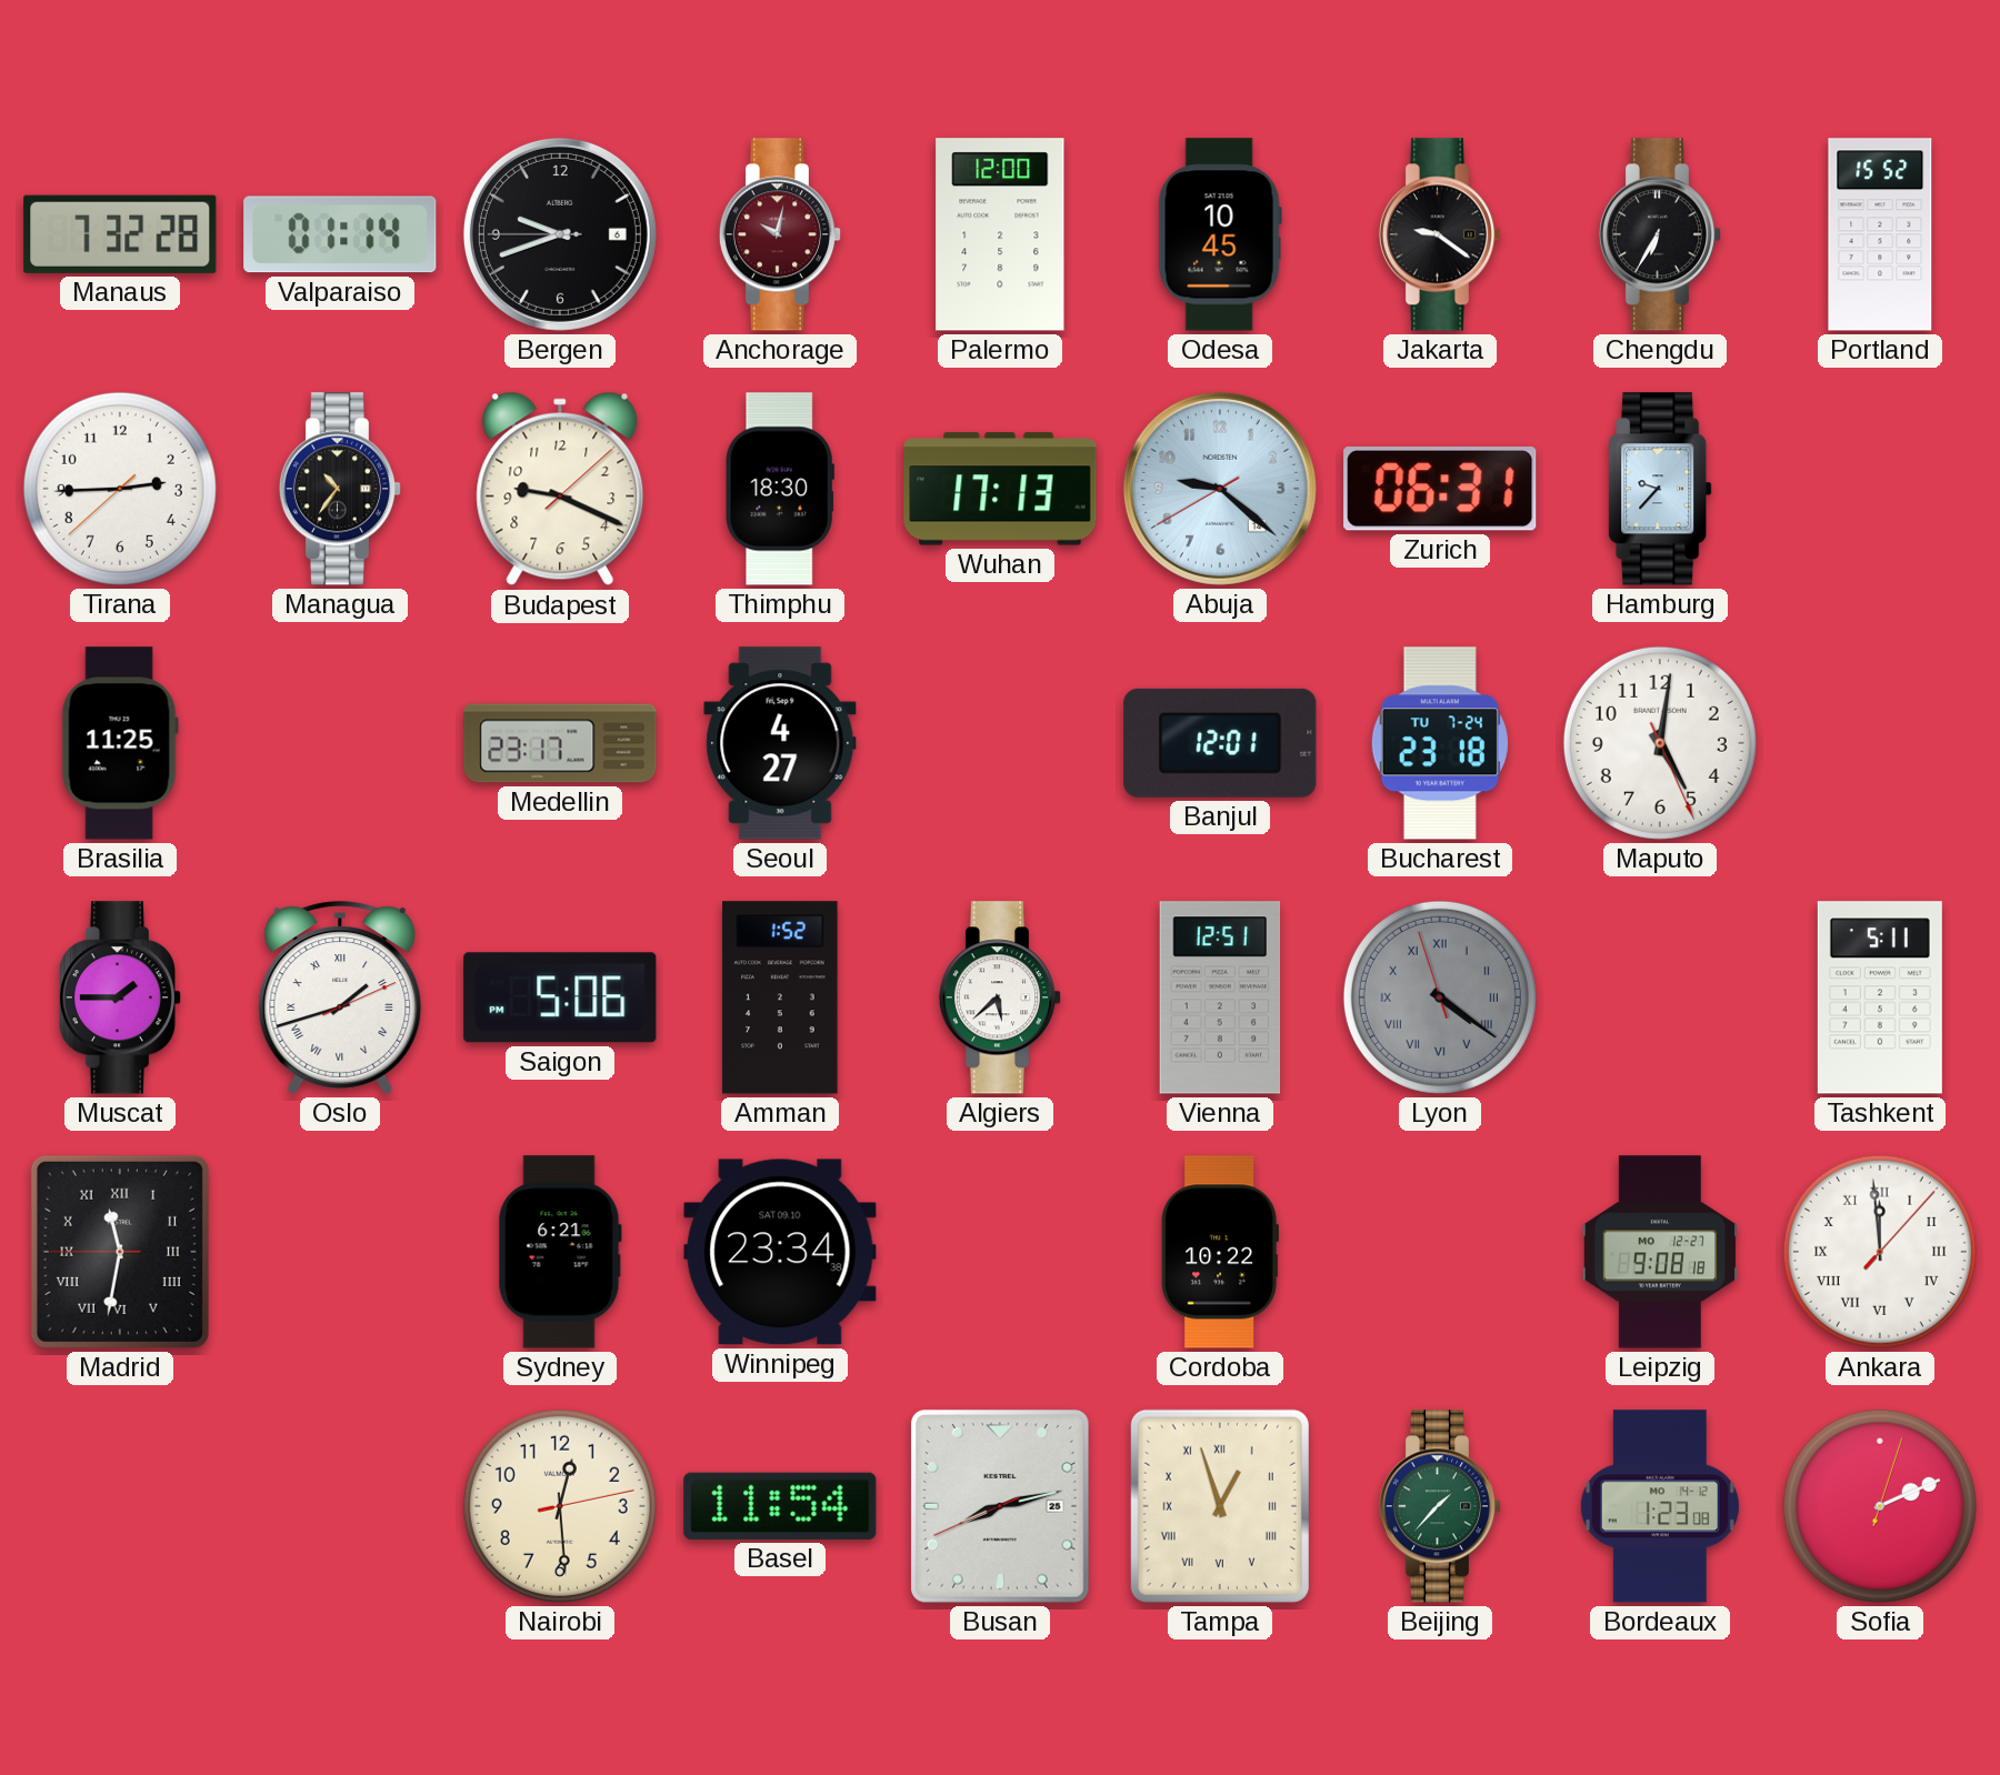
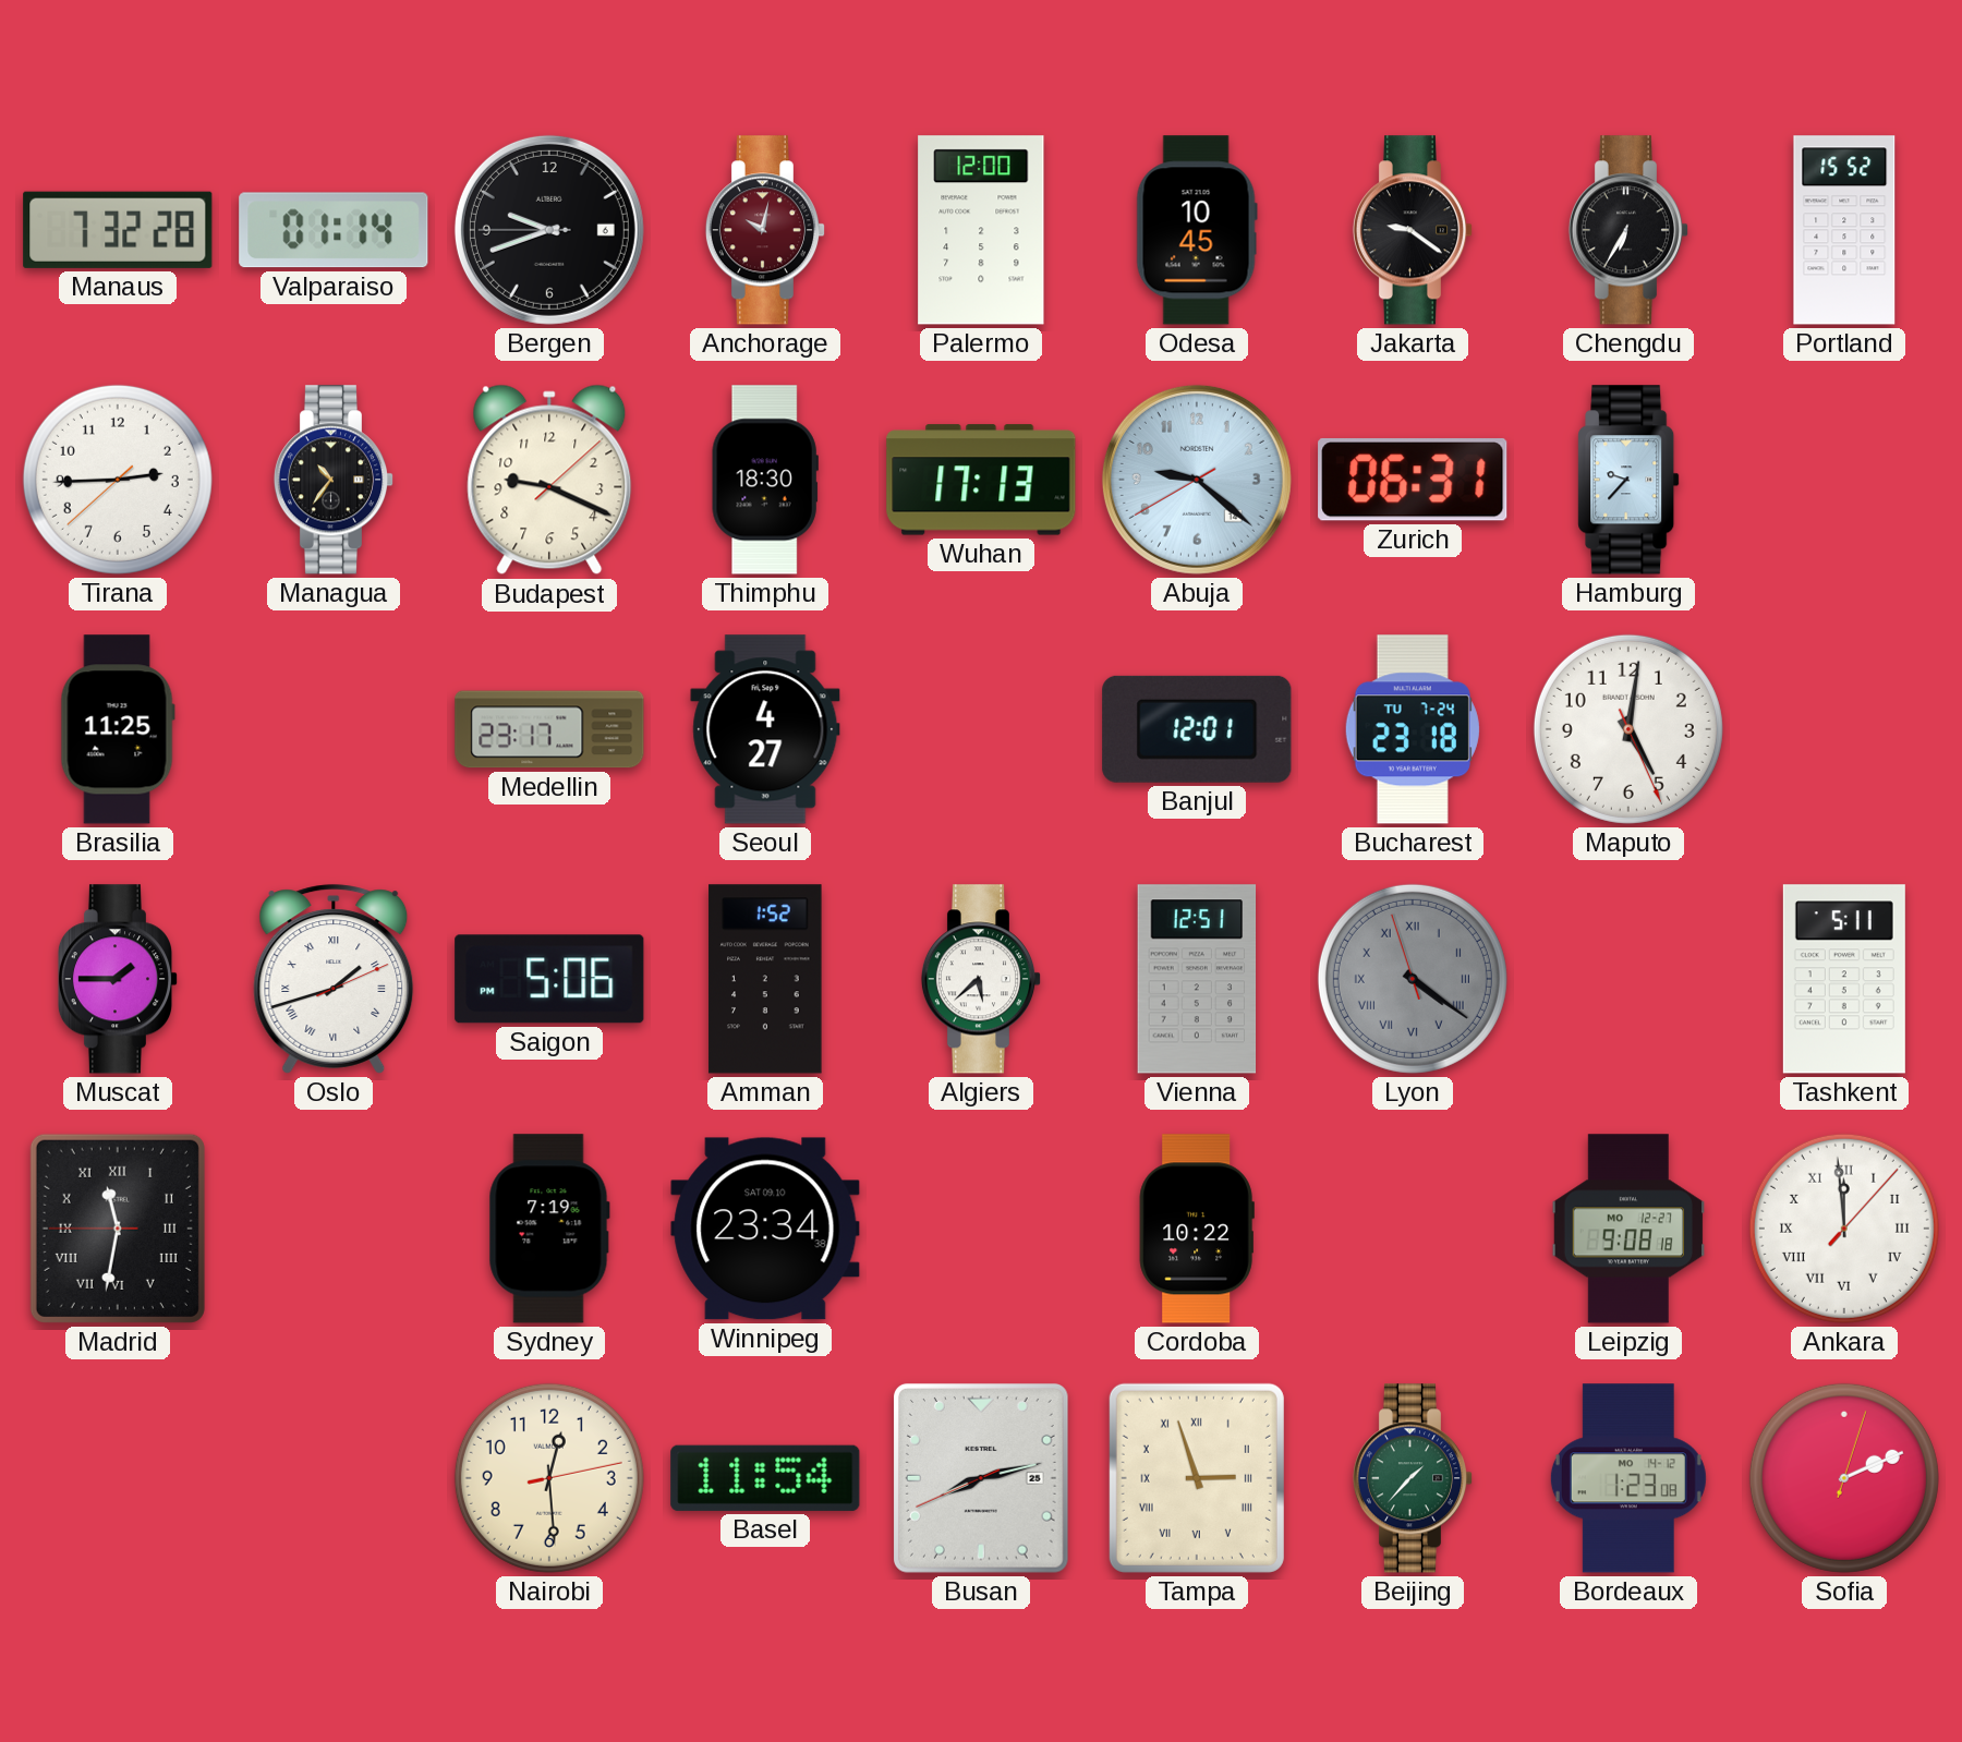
Sydney: 6:21 -> 7:19 (549, 1229)
Tampa: 12:57 -> 2:57 (1197, 1478)
